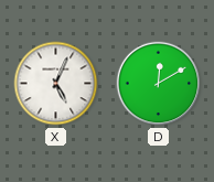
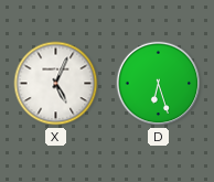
D: 12:10 -> 6:27 (159, 84)
